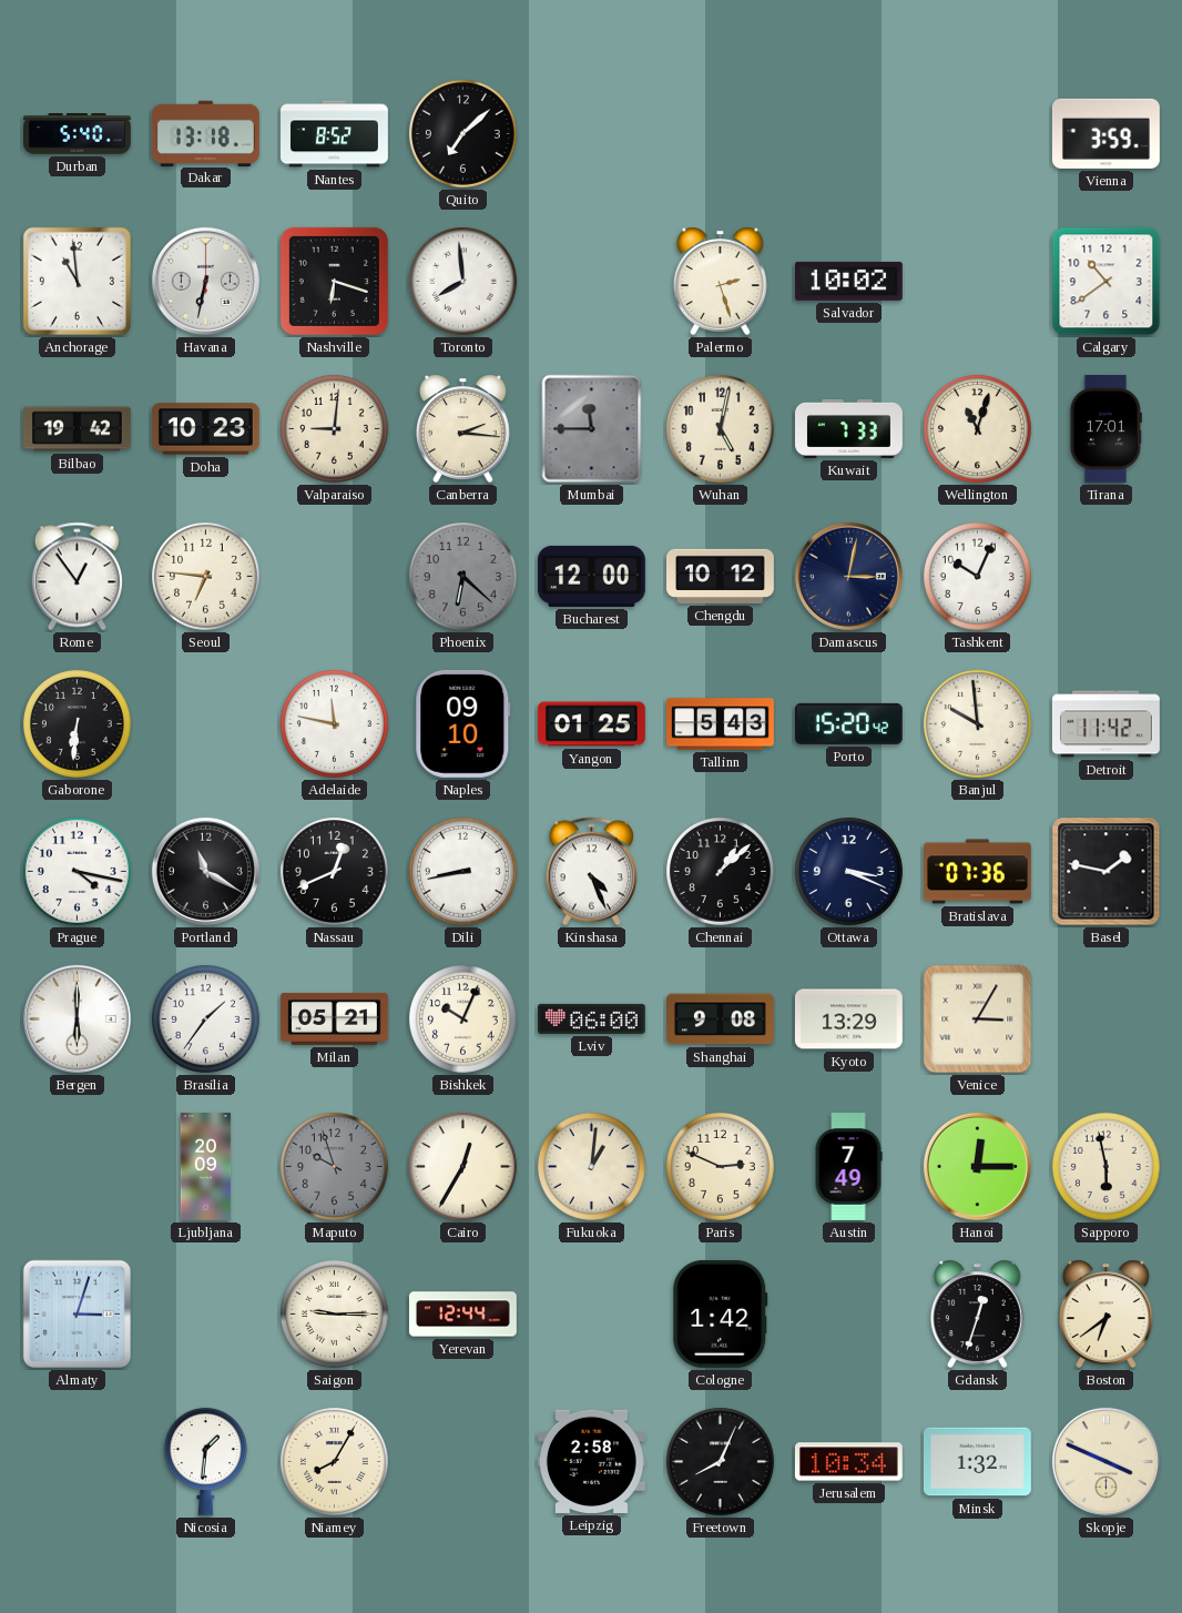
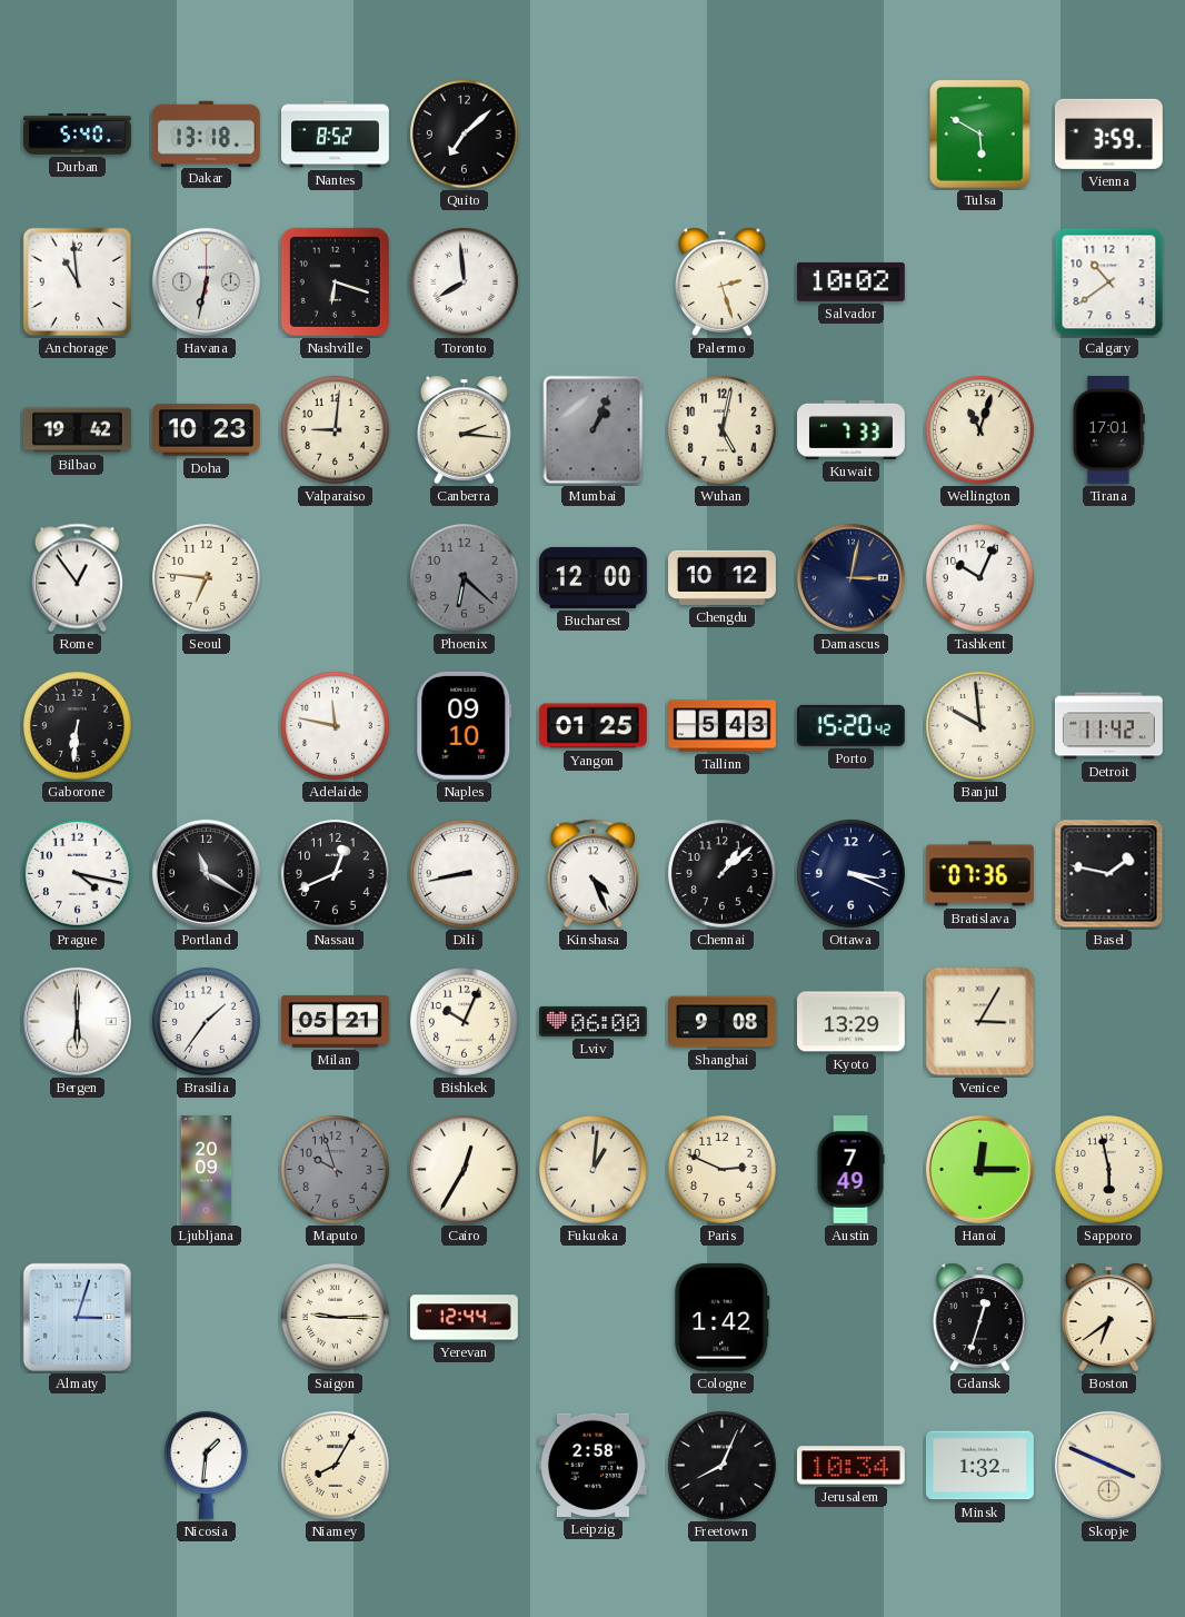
Tulsa: none -> 5:50 (980, 135)
Mumbai: 11:45 -> 1:04 (594, 430)
